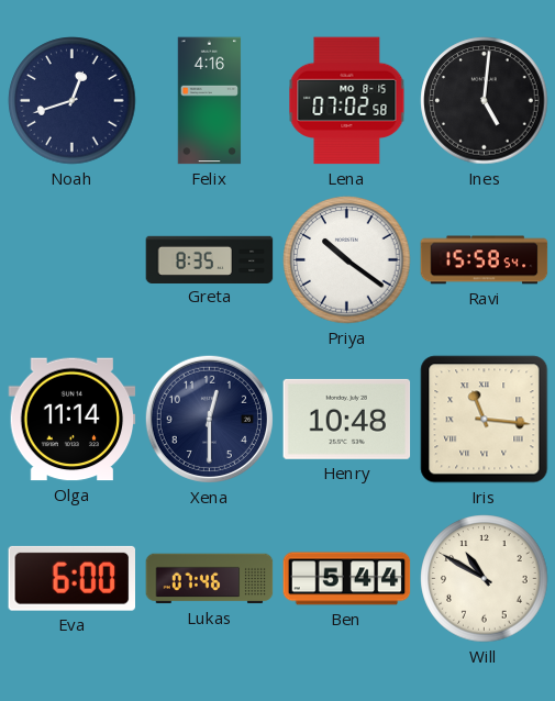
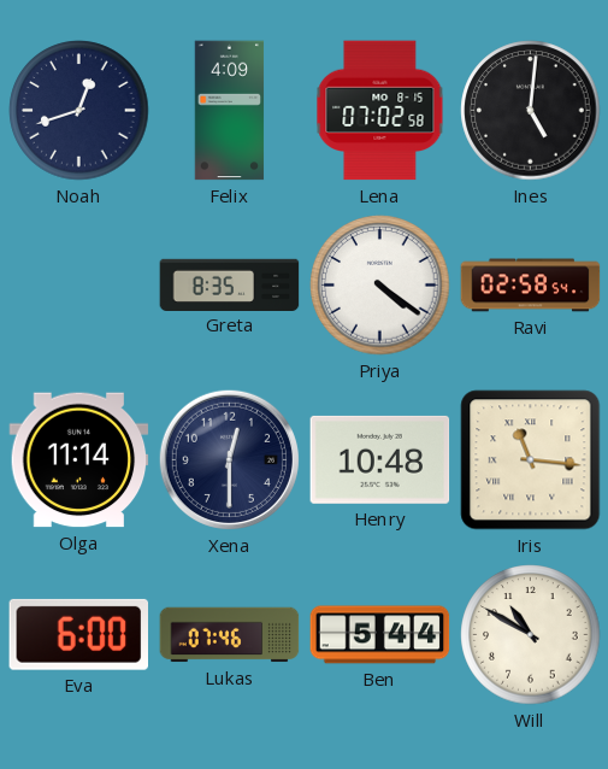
Felix: 4:16 -> 4:09 (230, 111)
Priya: 10:21 -> 4:21 (380, 286)
Ravi: 15:58 -> 02:58 (531, 286)
